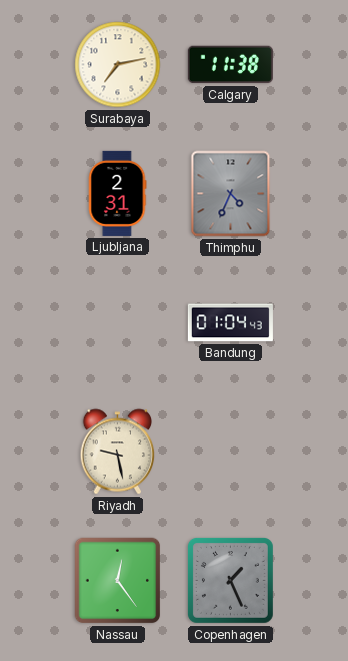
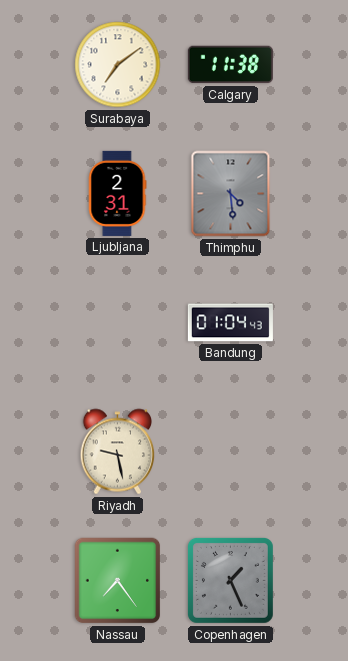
Surabaya: 7:13 -> 7:09 (118, 65)
Thimphu: 4:34 -> 4:29 (231, 194)
Nassau: 12:24 -> 7:24 (118, 581)
